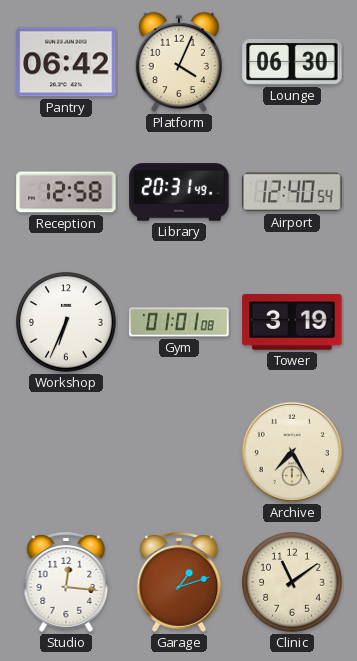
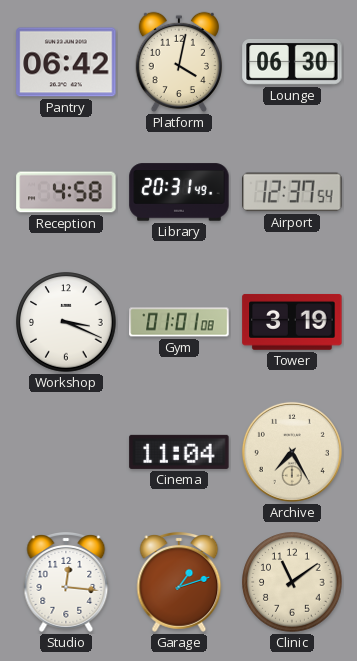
Platform: 4:04 -> 4:02 (179, 62)
Reception: 12:58 -> 4:58 (66, 192)
Airport: 12:40 -> 12:37 (292, 192)
Workshop: 6:34 -> 3:19 (66, 322)
Cinema: none -> 11:04 (179, 452)
